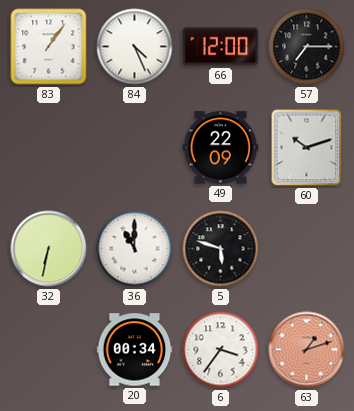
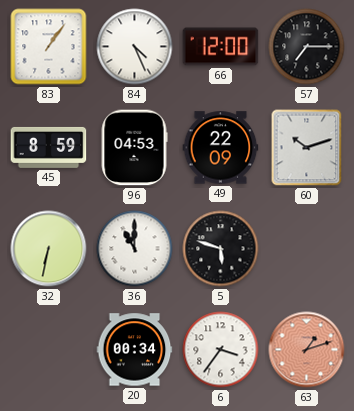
45: none -> 8:59 (49, 147)
96: none -> 04:53 (134, 148)
